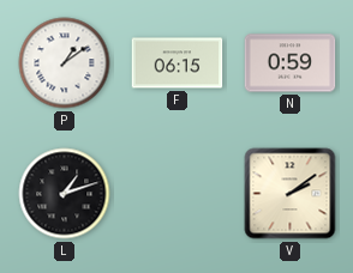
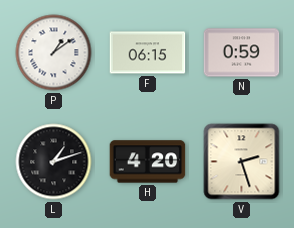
H: none -> 4:20 (148, 162)
V: 2:09 -> 2:27 (242, 162)
